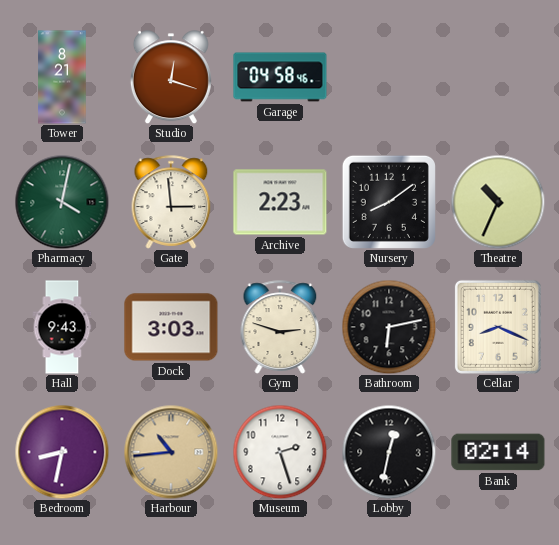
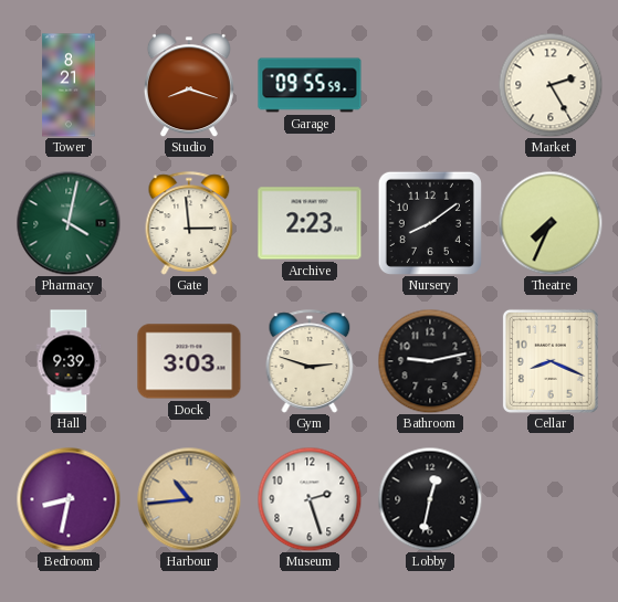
Studio: 12:18 -> 8:18 (189, 85)
Garage: 04:58 -> 09:55 (310, 85)
Market: none -> 2:25 (551, 85)
Theatre: 10:34 -> 7:34 (551, 223)
Hall: 9:43 -> 9:39 (69, 361)
Bathroom: 6:13 -> 9:13 (430, 361)
Bank: 02:14 -> none (498, 452)
